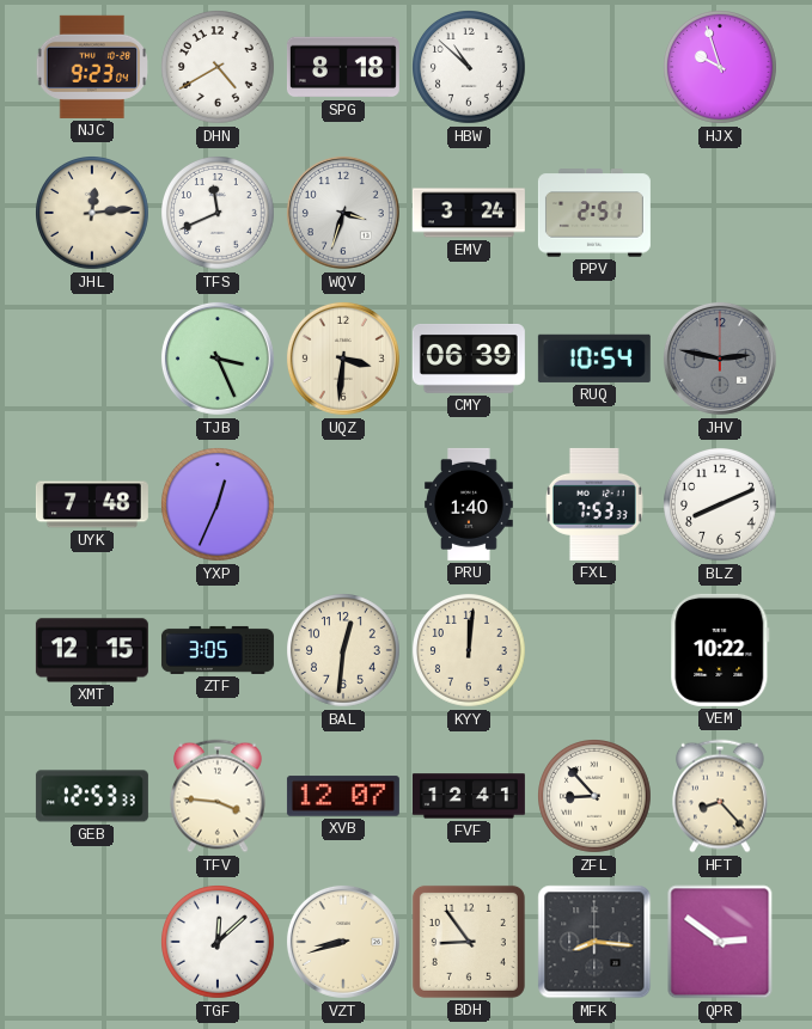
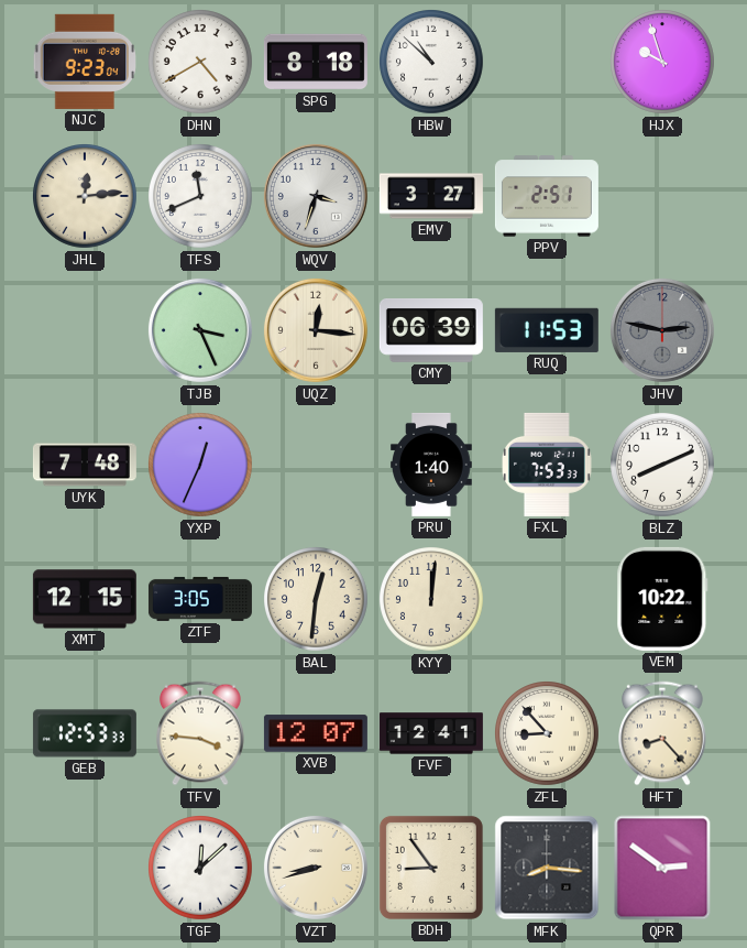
EMV: 3:24 -> 3:27 (431, 196)
UQZ: 3:31 -> 12:16 (316, 330)
RUQ: 10:54 -> 11:53 (547, 330)
